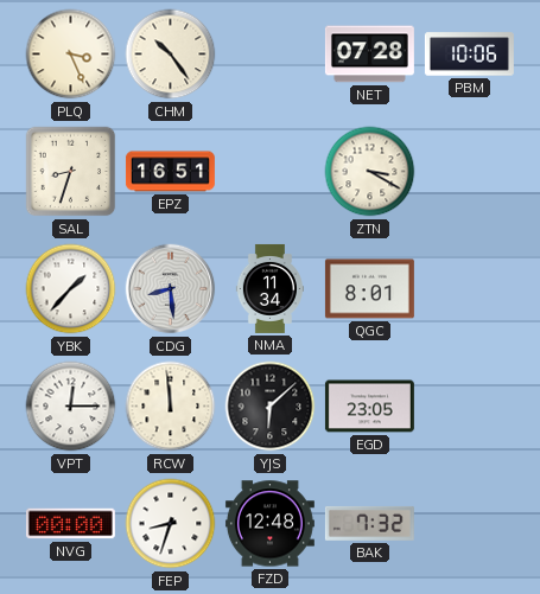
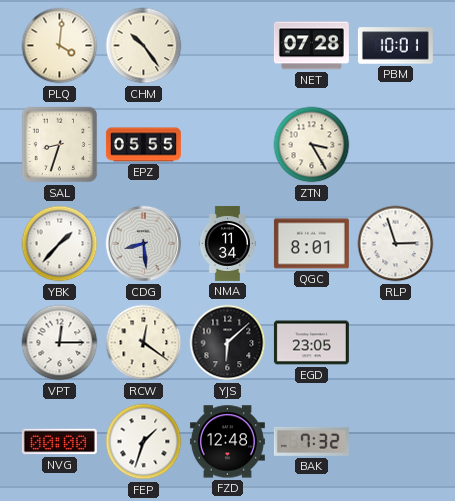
PLQ: 3:26 -> 4:01 (60, 46)
PBM: 10:06 -> 10:01 (395, 46)
EPZ: 16:51 -> 05:55 (143, 145)
ZTN: 3:20 -> 3:25 (312, 145)
RLP: none -> 2:57 (396, 244)
RCW: 11:59 -> 12:21 (144, 343)
FEP: 8:33 -> 1:33 (144, 442)
